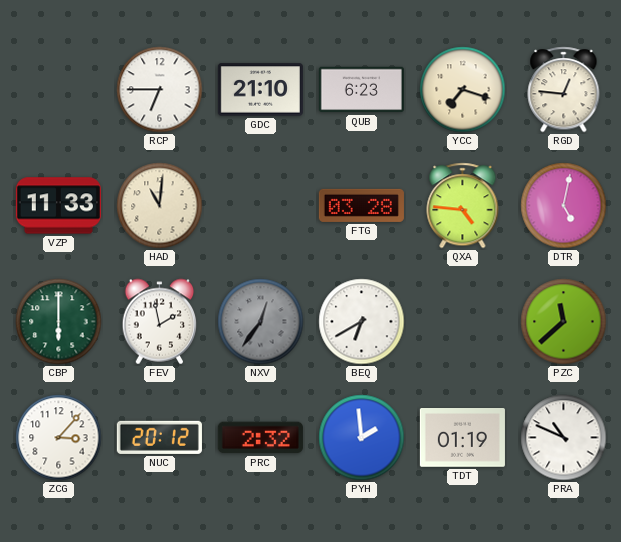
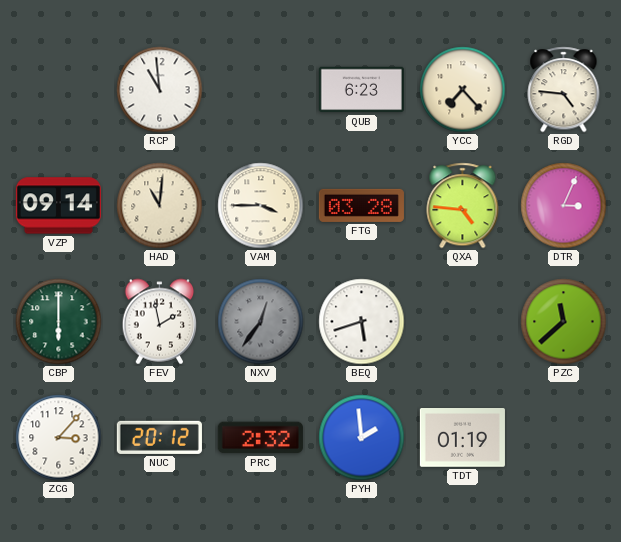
RCP: 6:45 -> 10:59 (160, 90)
GDC: 21:10 -> none (260, 90)
YCC: 7:18 -> 7:23 (463, 90)
RGD: 12:46 -> 4:46 (564, 90)
VZP: 11:33 -> 09:14 (58, 206)
VAM: none -> 3:45 (261, 206)
DTR: 5:02 -> 3:04 (564, 206)
BEQ: 6:40 -> 5:42 (362, 322)
PRA: 10:49 -> none (564, 438)
